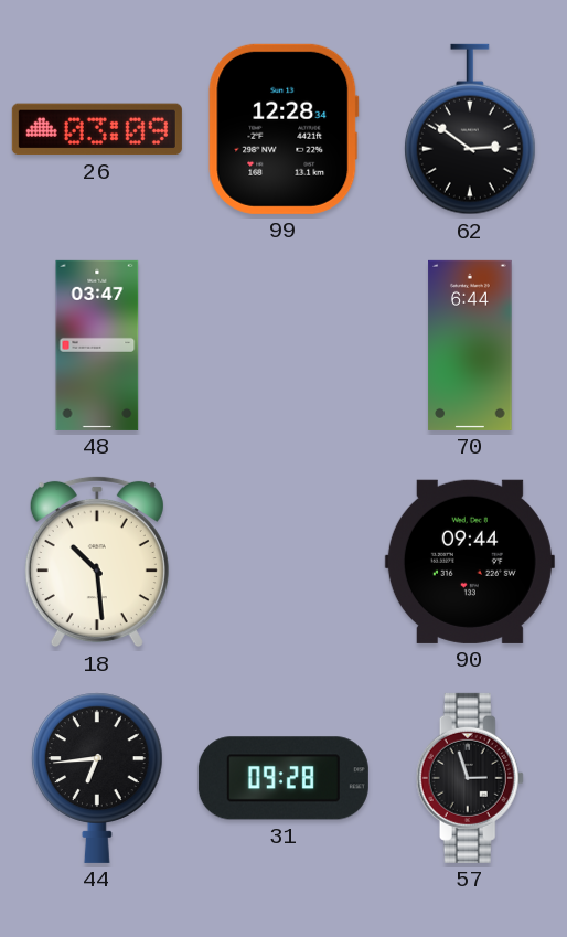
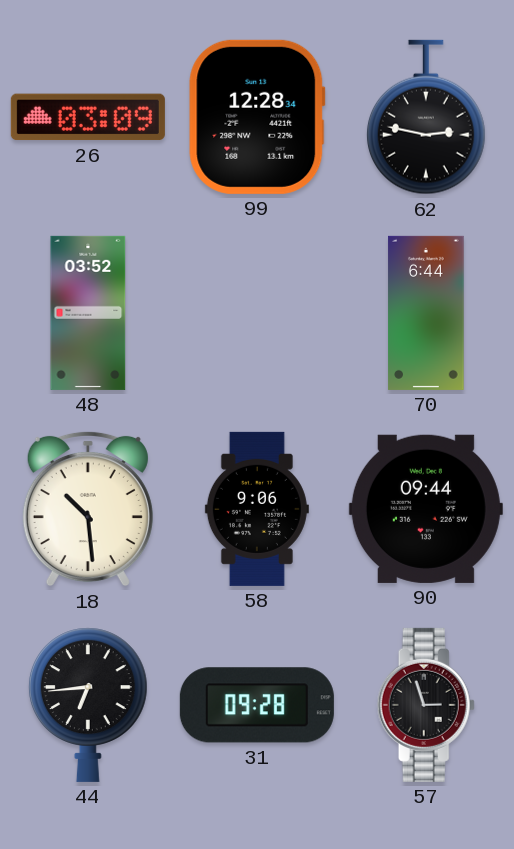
62: 2:51 -> 2:47 (426, 117)
48: 03:47 -> 03:52 (88, 313)
58: none -> 9:06 (257, 509)
